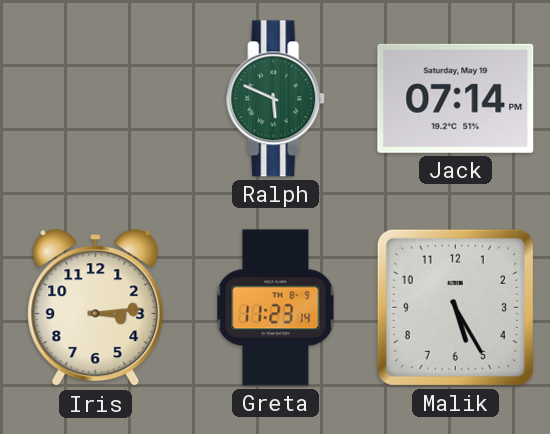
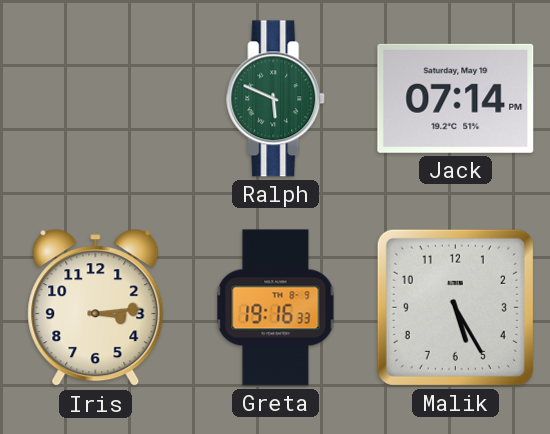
Greta: 11:23 -> 19:16 (276, 308)
